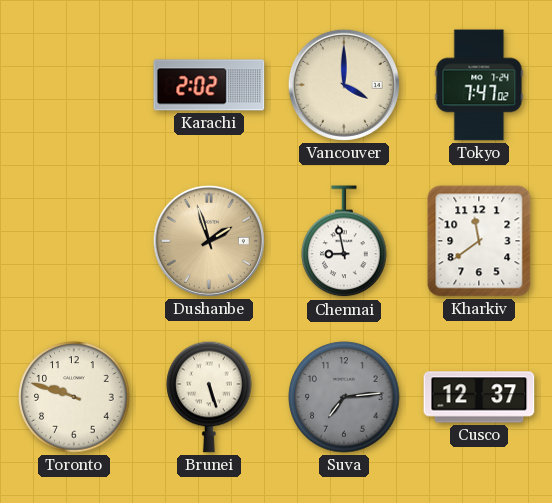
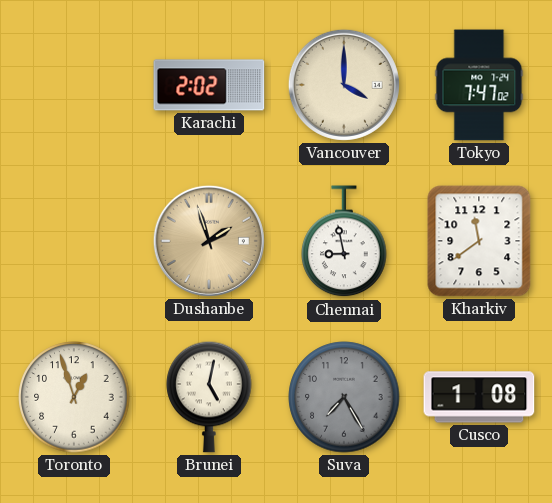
Toronto: 9:48 -> 12:57 (74, 397)
Brunei: 5:27 -> 5:02 (209, 397)
Suva: 7:14 -> 7:25 (344, 397)
Cusco: 12:37 -> 1:08 (479, 397)
